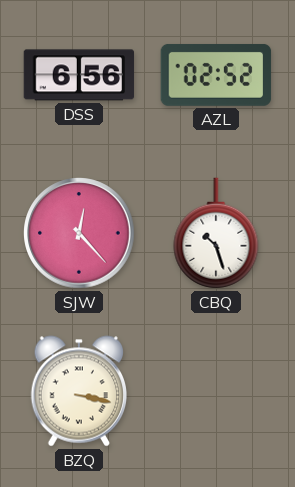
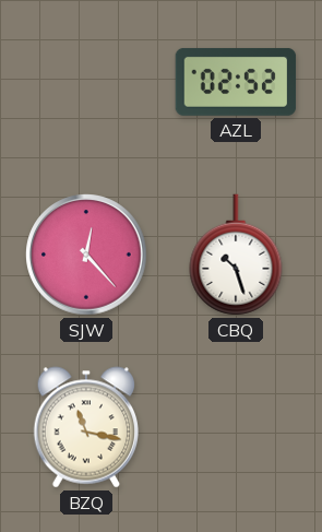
DSS: 6:56 -> none (79, 75)
BZQ: 3:17 -> 11:17 (85, 427)
